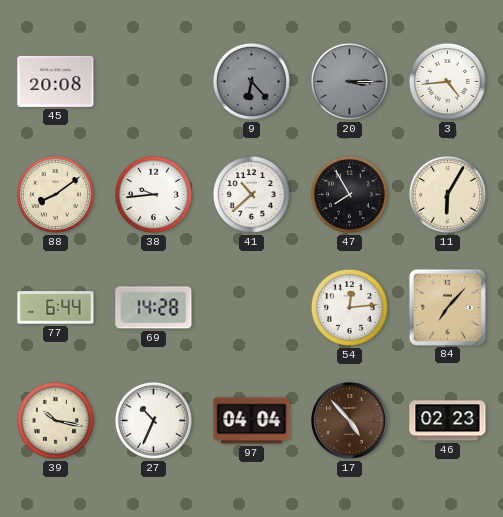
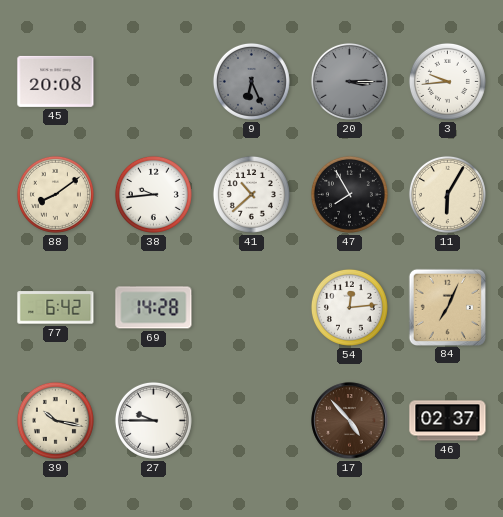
9: 6:23 -> 6:26 (251, 81)
3: 4:44 -> 9:44 (447, 81)
77: 6:44 -> 6:42 (56, 308)
84: 7:07 -> 7:04 (447, 307)
27: 10:34 -> 9:45 (153, 420)
97: 04:04 -> none (252, 421)
46: 02:23 -> 02:37 (448, 421)
